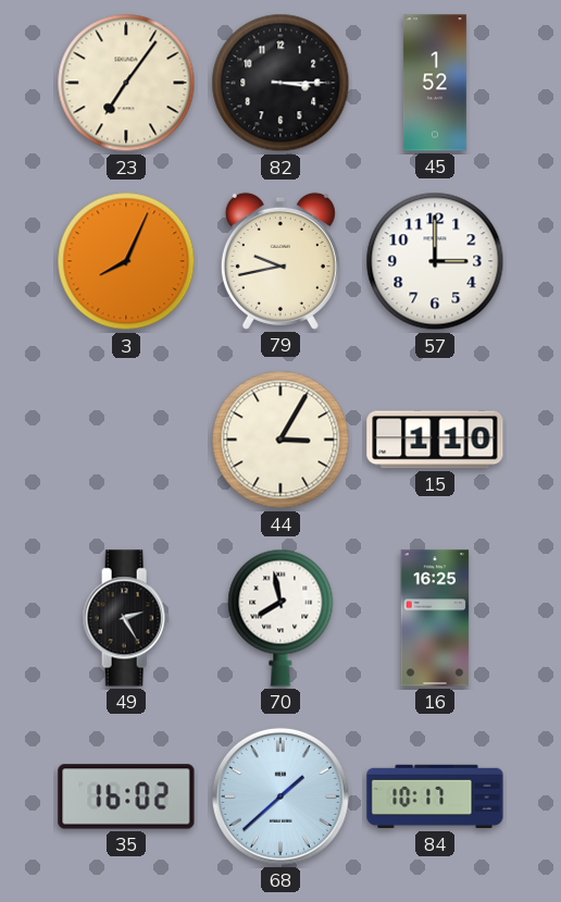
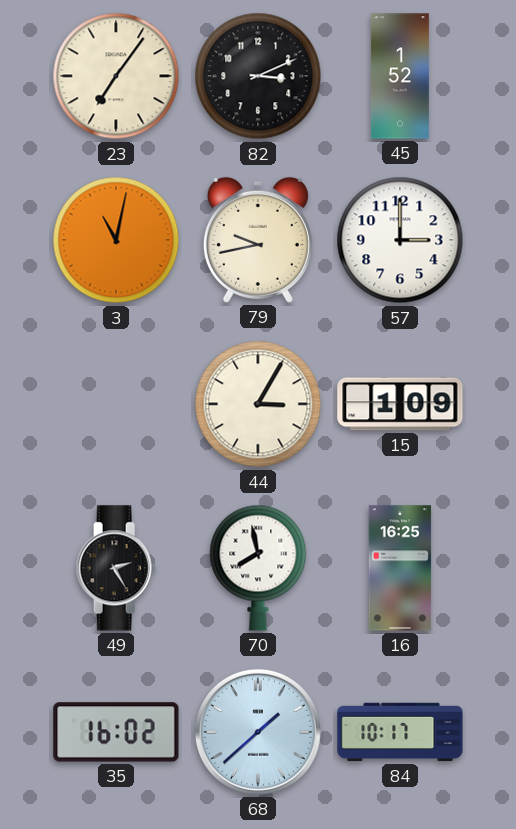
82: 3:15 -> 3:11 (258, 76)
3: 8:04 -> 11:02 (116, 240)
15: 1:10 -> 1:09 (400, 404)
